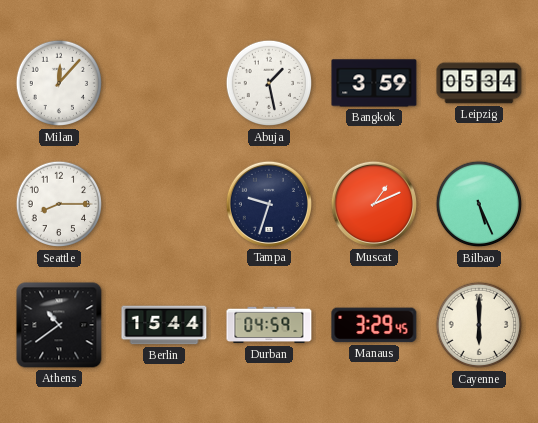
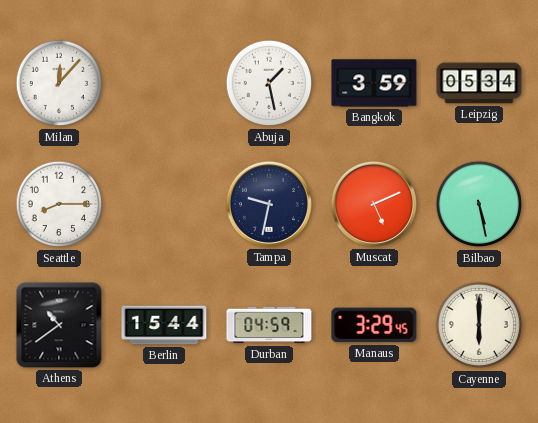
Tampa: 9:33 -> 9:32 (269, 204)
Muscat: 1:11 -> 5:11 (374, 204)
Bilbao: 5:26 -> 5:28 (479, 204)
